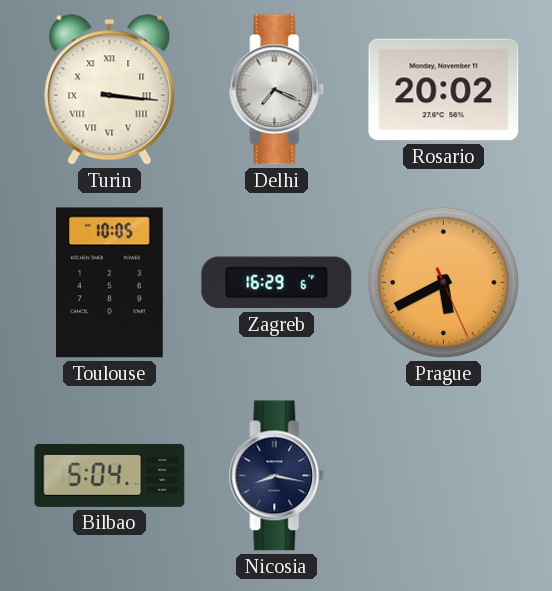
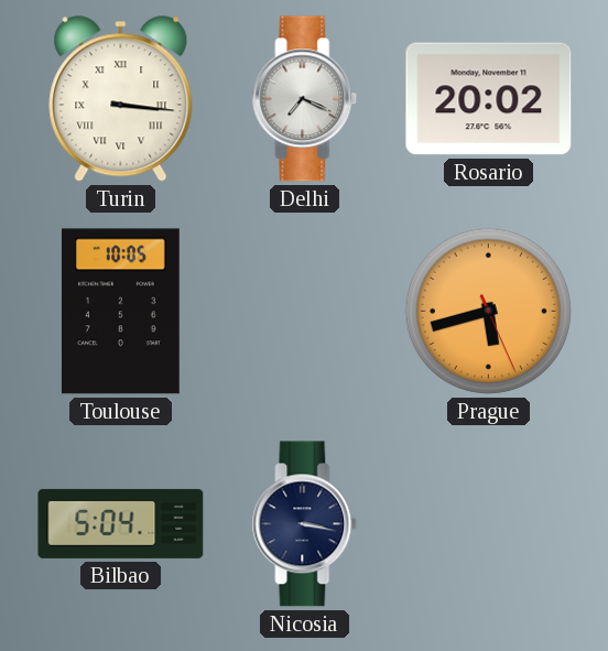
Zagreb: 16:29 -> none (277, 283)
Prague: 5:40 -> 5:42 (488, 311)
Nicosia: 8:17 -> 3:17 (305, 524)
